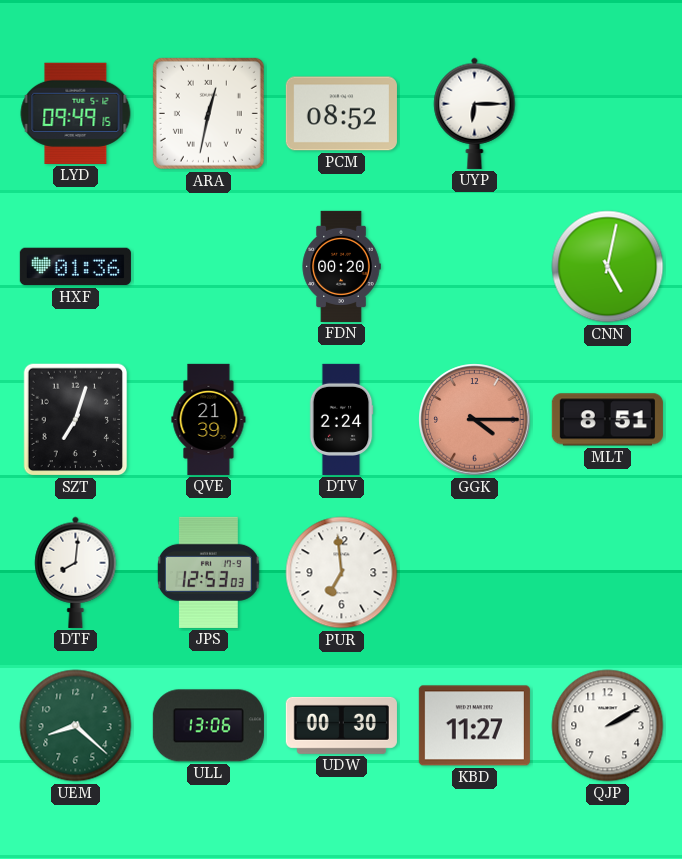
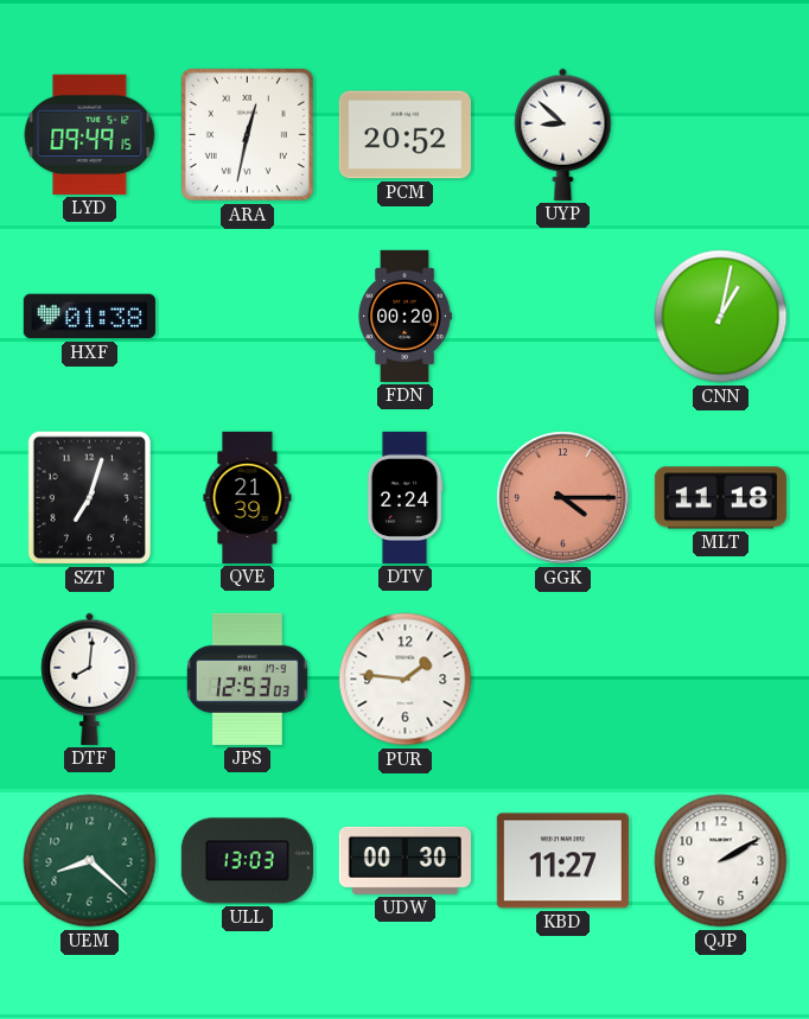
PCM: 08:52 -> 20:52 (404, 135)
UYP: 6:15 -> 8:52 (563, 134)
HXF: 01:36 -> 01:38 (89, 317)
CNN: 5:02 -> 1:02 (721, 317)
MLT: 8:51 -> 11:18 (720, 498)
PUR: 6:59 -> 1:46 (406, 680)
ULL: 13:06 -> 13:03 (247, 861)
